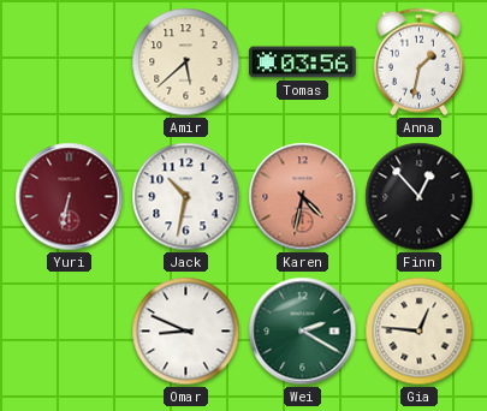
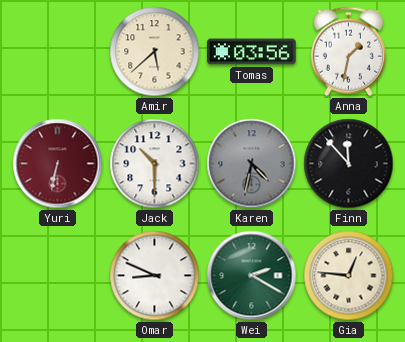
Jack: 10:32 -> 10:30 (155, 164)
Karen dial: salmon -> grey (252, 164)
Finn: 12:53 -> 11:53 (349, 164)
